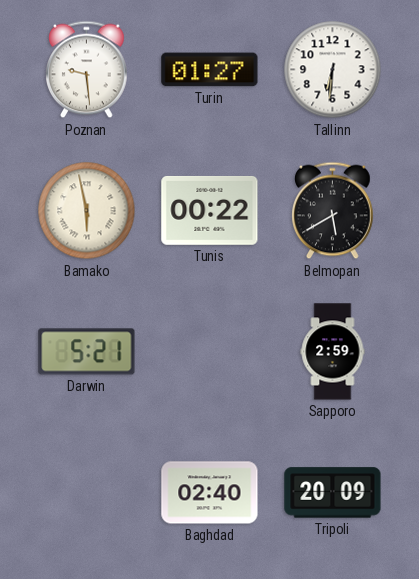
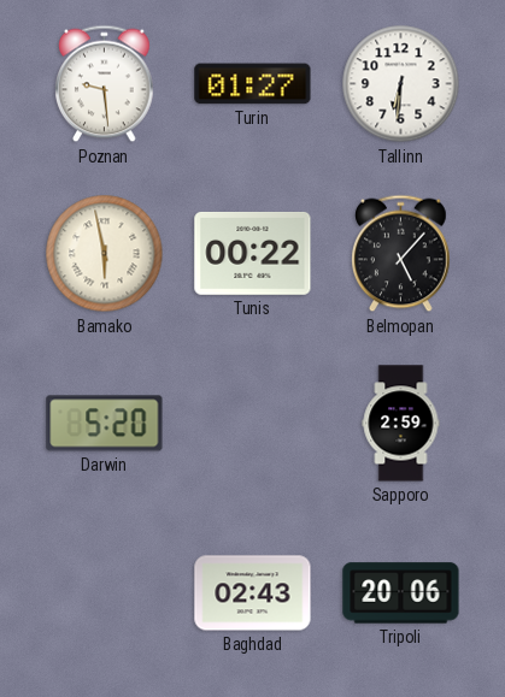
Belmopan: 5:40 -> 5:07 (401, 254)
Darwin: 5:21 -> 5:20 (105, 424)
Baghdad: 02:40 -> 02:43 (253, 593)
Tripoli: 20:09 -> 20:06 (401, 593)
